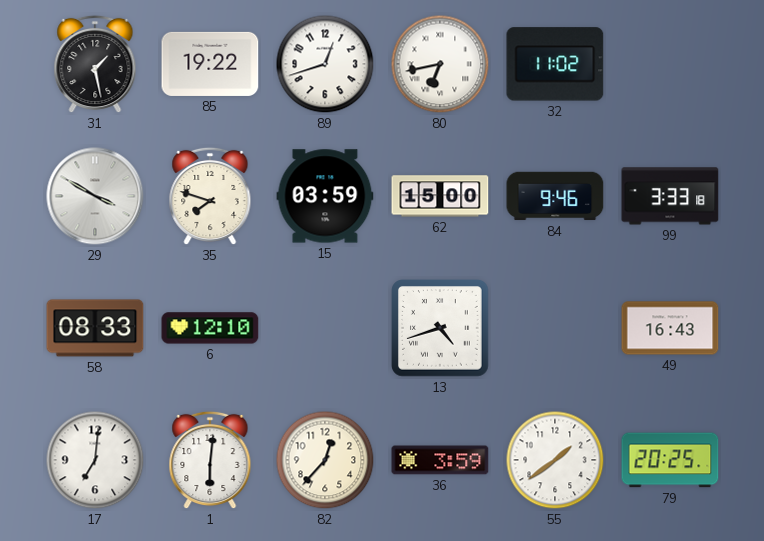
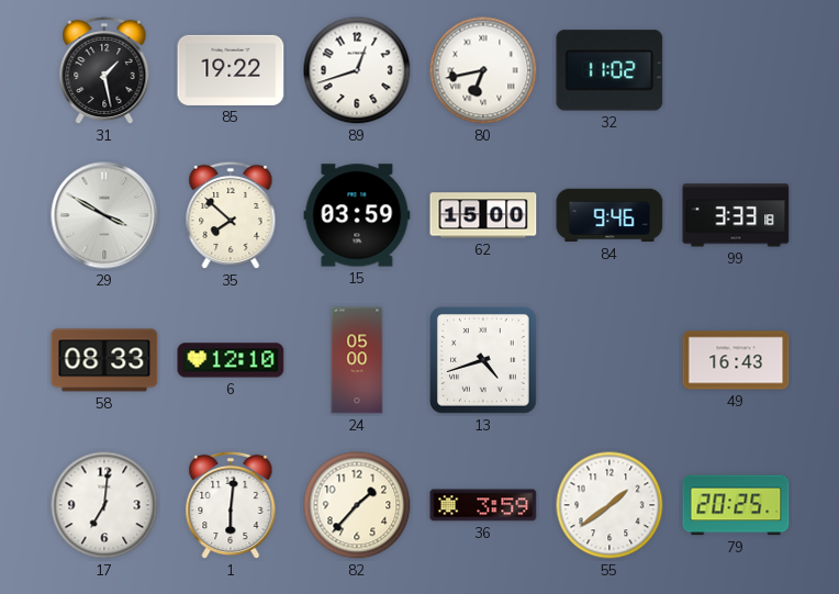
35: 7:48 -> 7:52 (231, 215)
24: none -> 05:00 (357, 360)
82: 12:37 -> 1:37 (357, 505)
